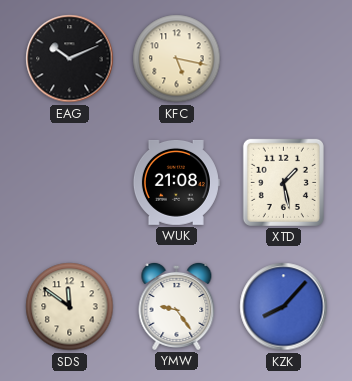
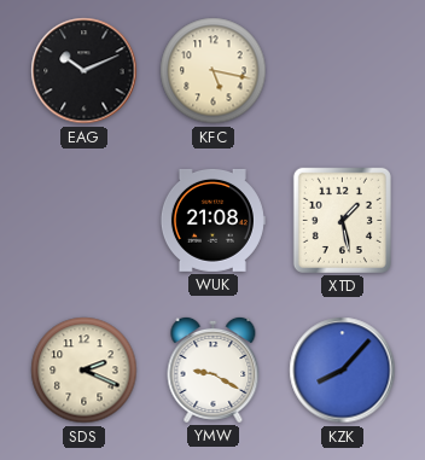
SDS: 11:51 -> 2:19 (85, 371)
YMW: 9:24 -> 9:20 (214, 369)
